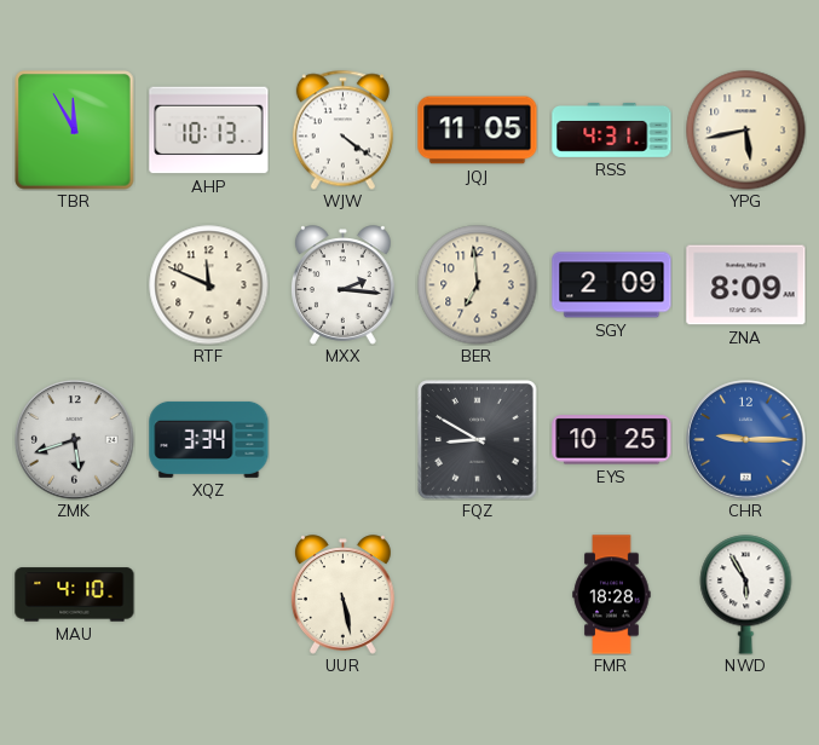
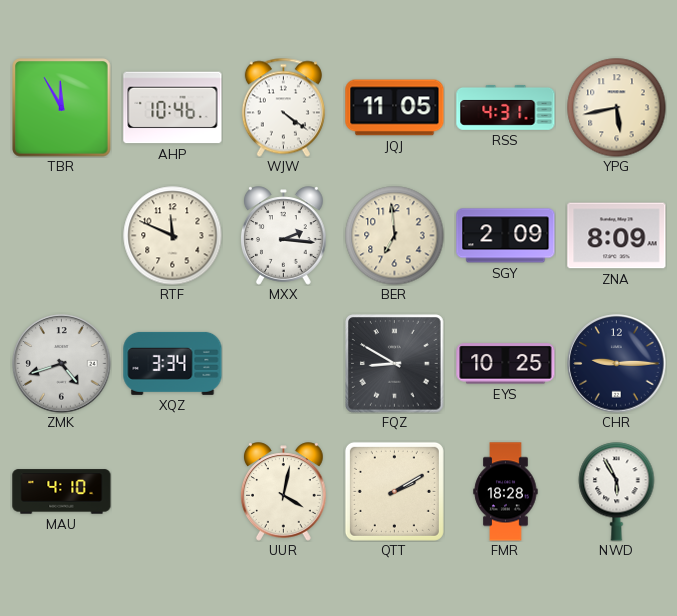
AHP: 10:13 -> 10:46 (173, 108)
ZMK: 5:42 -> 4:42 (62, 364)
CHR dial: blue -> navy (617, 364)
UUR: 5:28 -> 4:02 (284, 492)
QTT: none -> 2:10 (394, 491)
